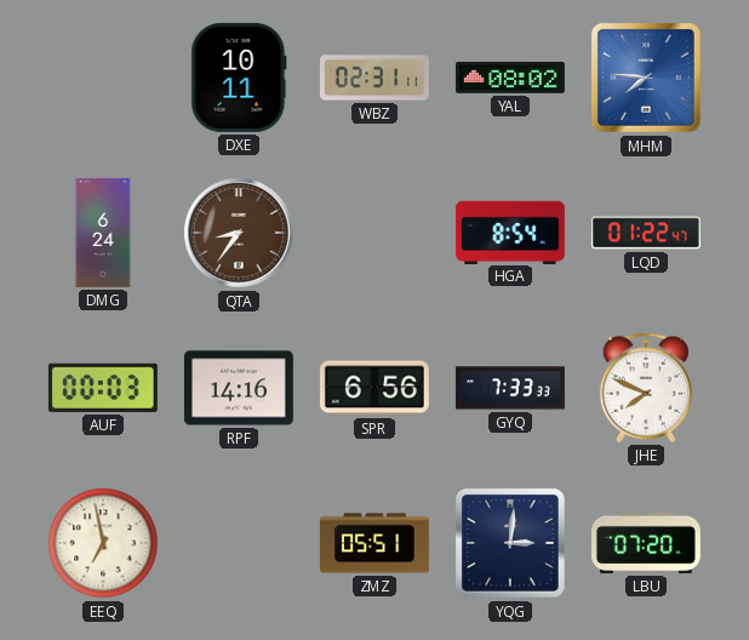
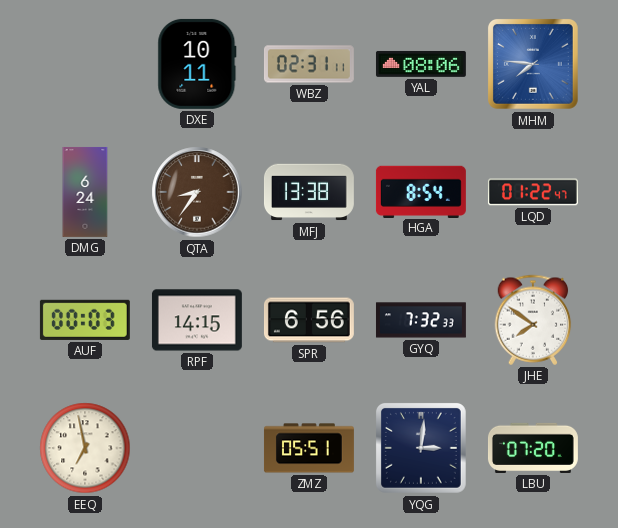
YAL: 08:02 -> 08:06 (421, 64)
MFJ: none -> 13:38 (309, 192)
RPF: 14:16 -> 14:15 (197, 320)
GYQ: 7:33 -> 7:32 (421, 320)
JHE: 7:49 -> 7:51 (533, 320)
